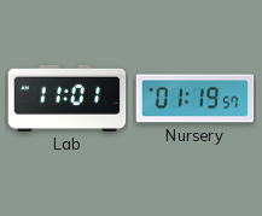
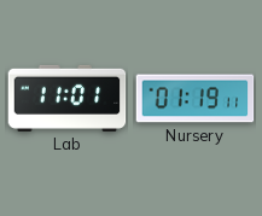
Nursery: 01:19:57 -> 01:19:11 (196, 99)
